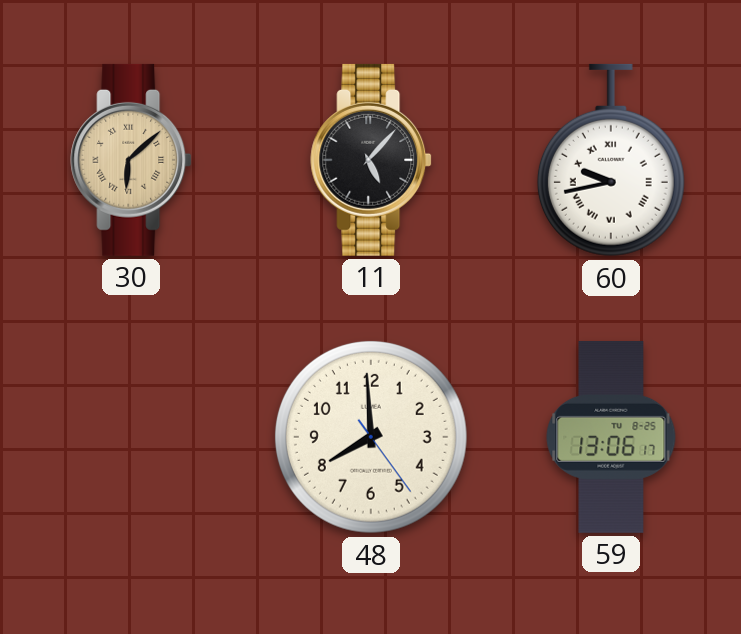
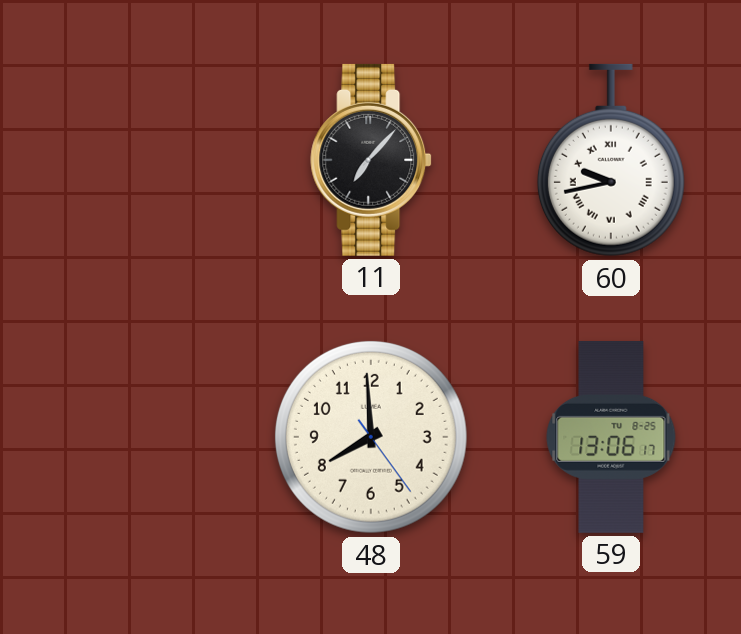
30: 6:08 -> none (131, 160)
11: 5:07 -> 7:07 (371, 160)
